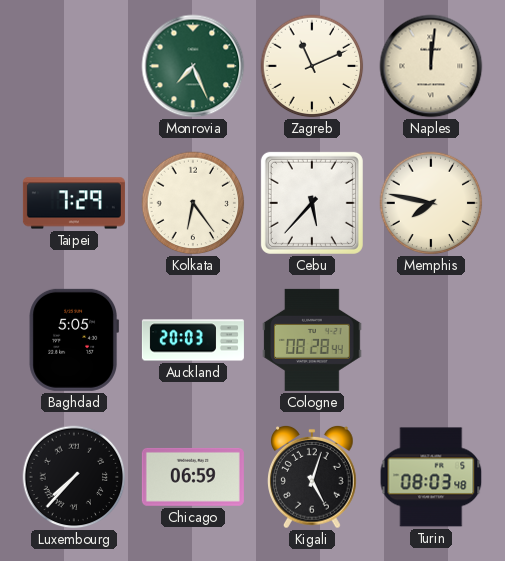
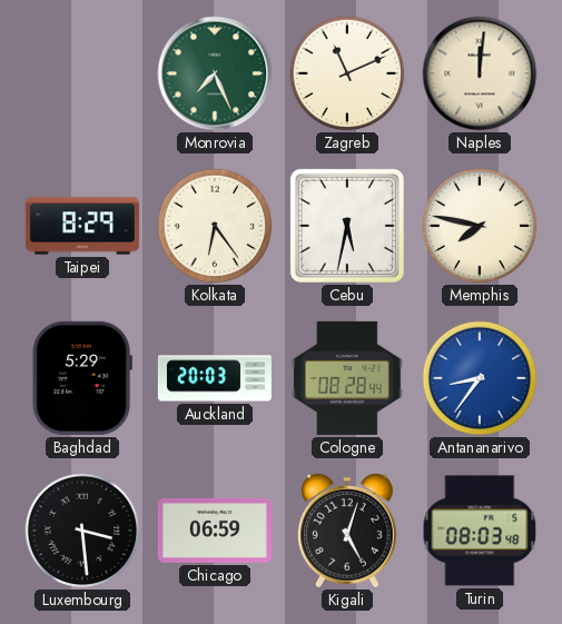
Taipei: 7:29 -> 8:29 (82, 226)
Cebu: 5:37 -> 5:32 (347, 226)
Baghdad: 5:05 -> 5:29 (81, 378)
Antananarivo: none -> 8:36 (480, 378)
Luxembourg: 7:37 -> 3:29 (82, 531)
